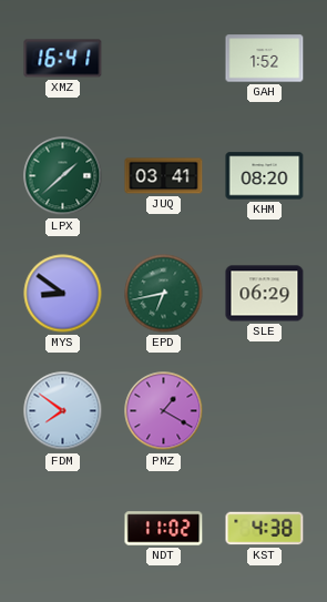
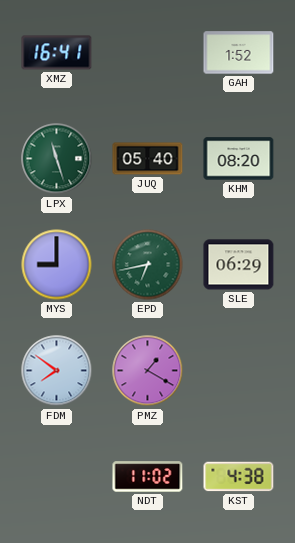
LPX: 1:38 -> 11:27 (57, 159)
JUQ: 03:41 -> 05:40 (148, 159)
MYS: 8:51 -> 9:00 (57, 265)
